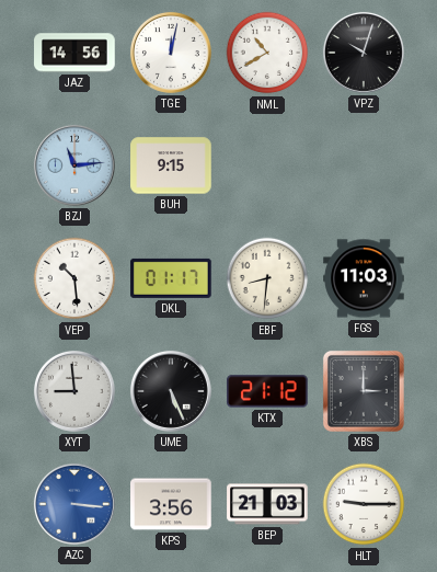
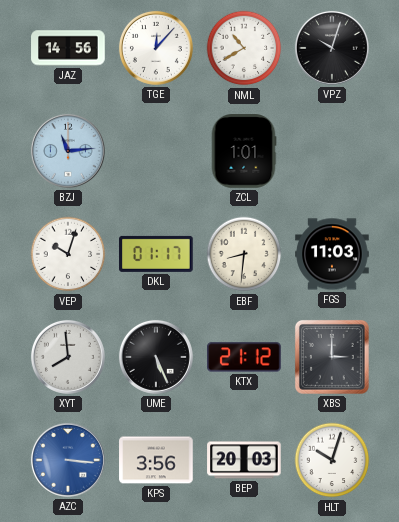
TGE: 12:02 -> 12:07 (156, 48)
BUH: 9:15 -> none (171, 165)
ZCL: none -> 1:01 (244, 151)
VEP: 10:29 -> 10:03 (68, 254)
XYT: 8:59 -> 7:59 (68, 357)
BEP: 21:03 -> 20:03 (244, 460)
HLT: 9:15 -> 10:03 (332, 460)
